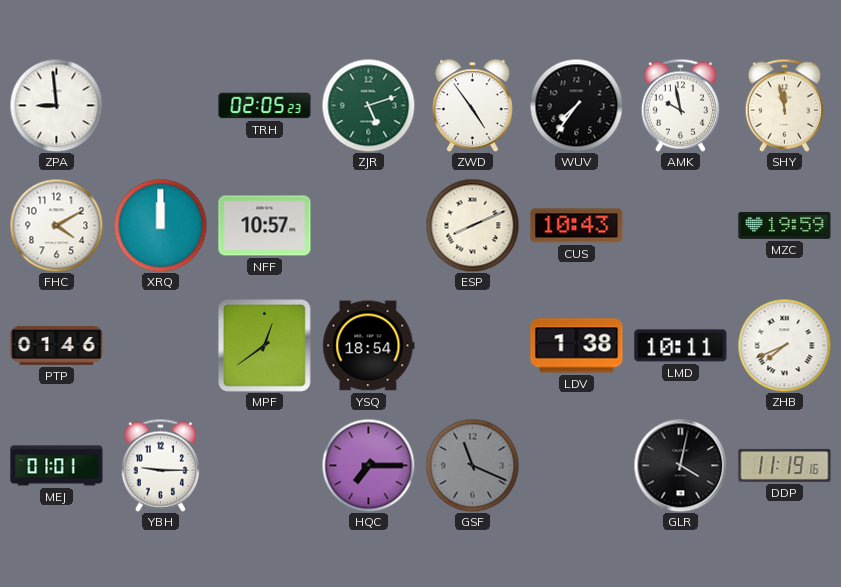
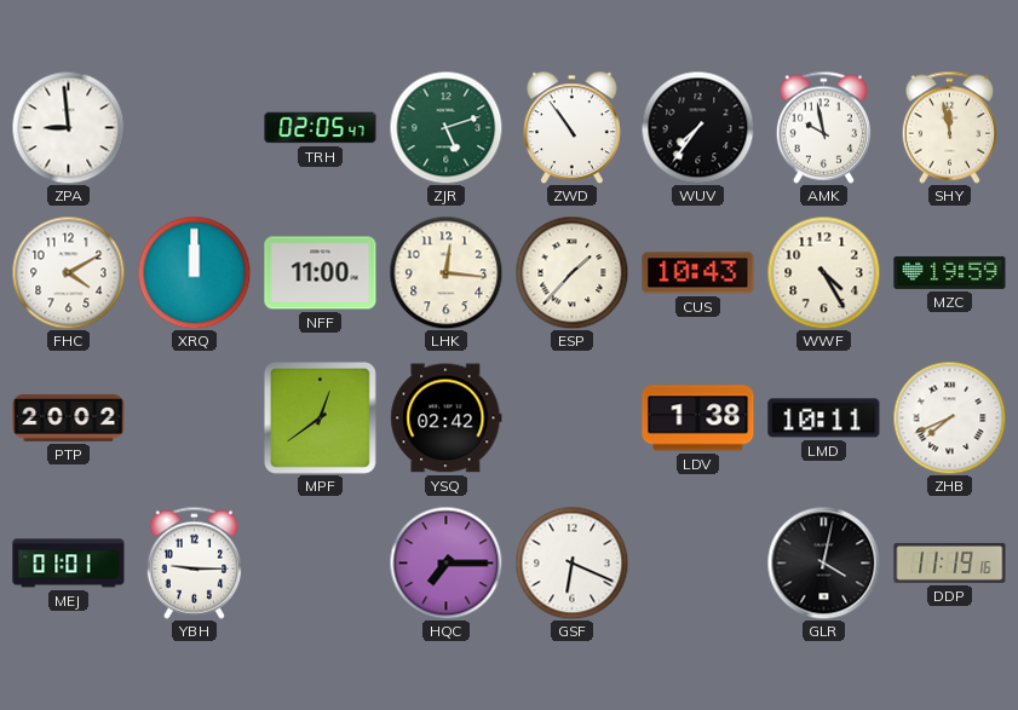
TRH: 02:05:23 -> 02:05:47 (321, 128)
ZWD: 4:54 -> 10:54 (573, 127)
NFF: 10:57 -> 11:00 (321, 273)
LHK: none -> 12:16 (445, 272)
ESP: 8:11 -> 1:37 (571, 272)
WWF: none -> 4:25 (823, 272)
PTP: 01:46 -> 20:02 (69, 417)
YSQ: 18:54 -> 02:42 (447, 419)
GSF: 11:19 -> 6:19 (571, 562)
GSF dial: grey -> white (571, 562)
